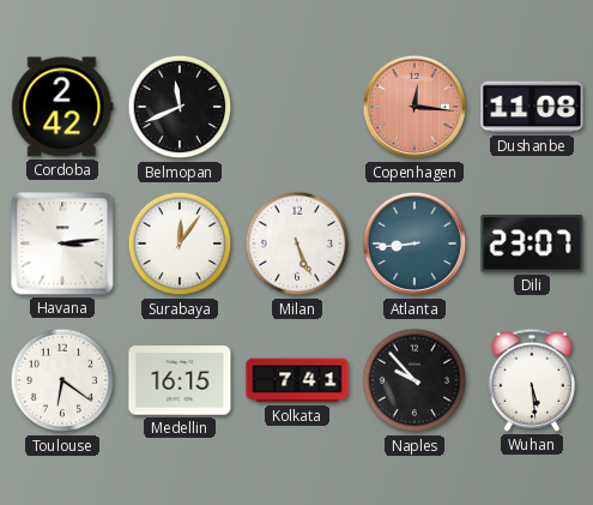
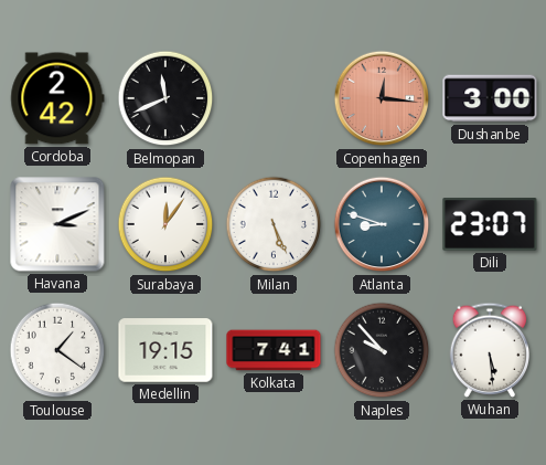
Dushanbe: 11:08 -> 3:00 (490, 98)
Havana: 3:14 -> 3:11 (57, 224)
Atlanta: 8:44 -> 8:48 (382, 224)
Toulouse: 6:21 -> 1:21 (57, 350)
Medellin: 16:15 -> 19:15 (165, 350)
